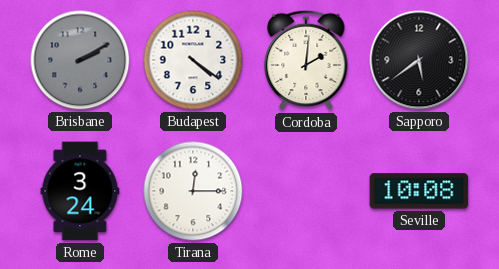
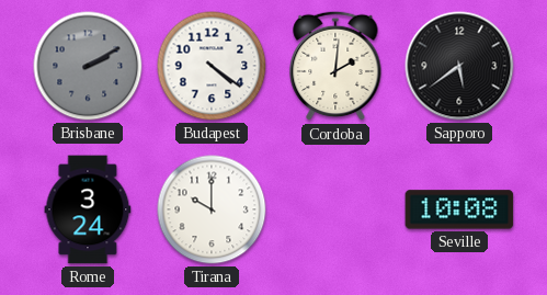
Tirana: 12:15 -> 10:00 (212, 209)
